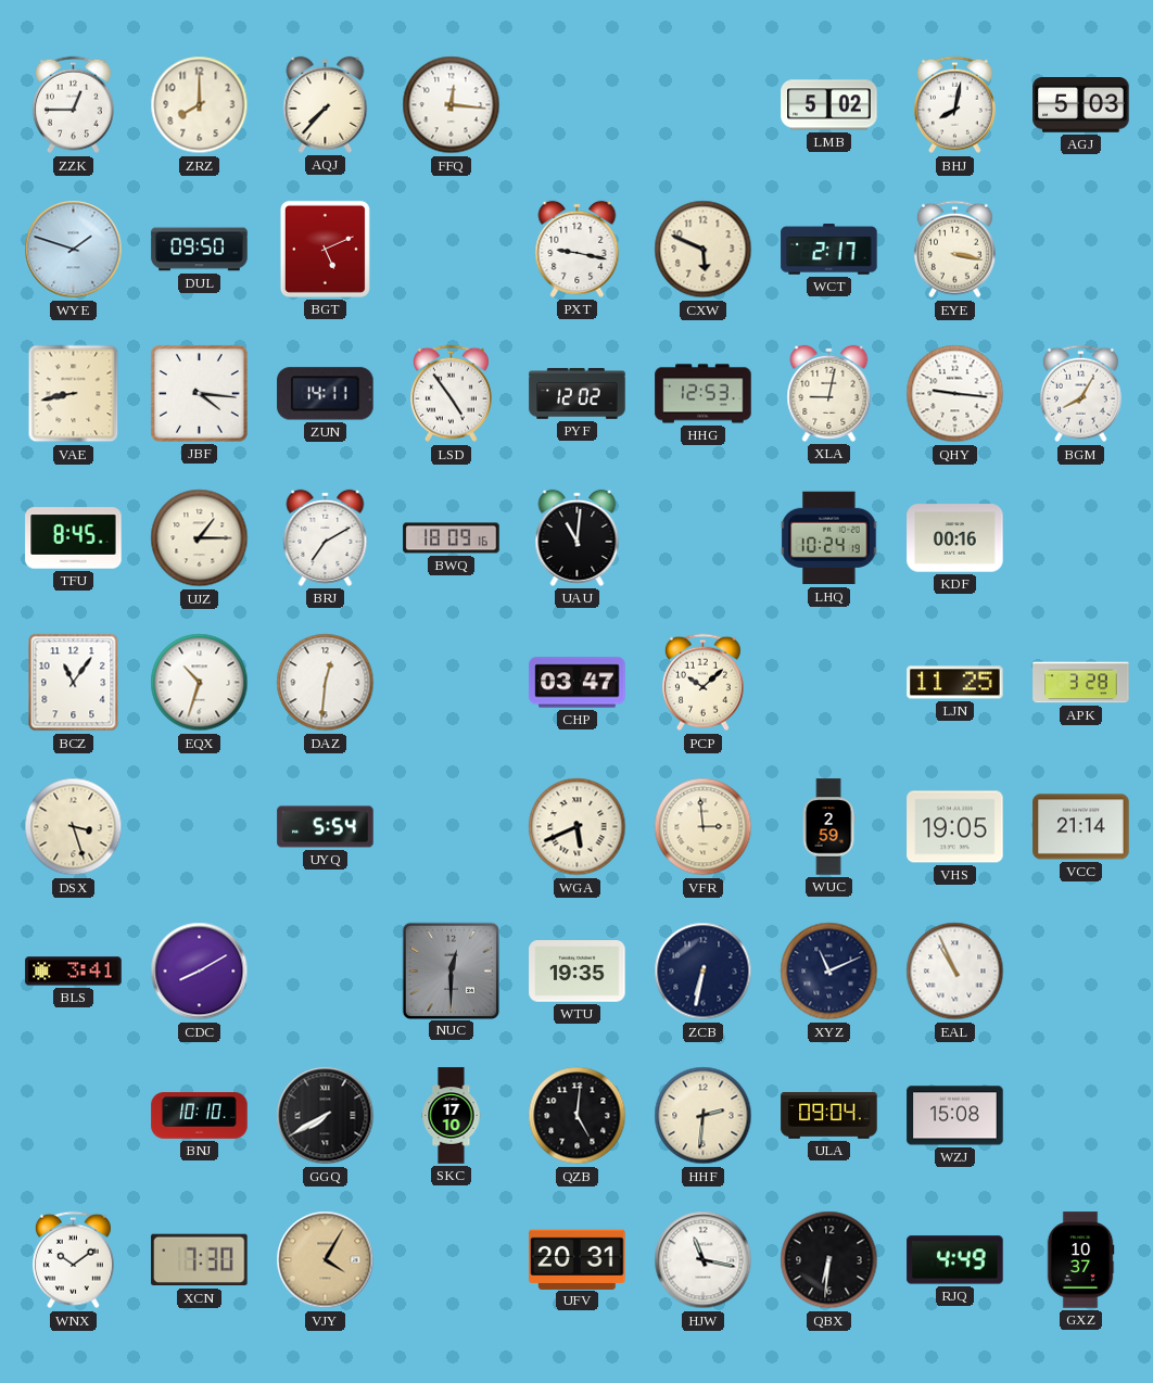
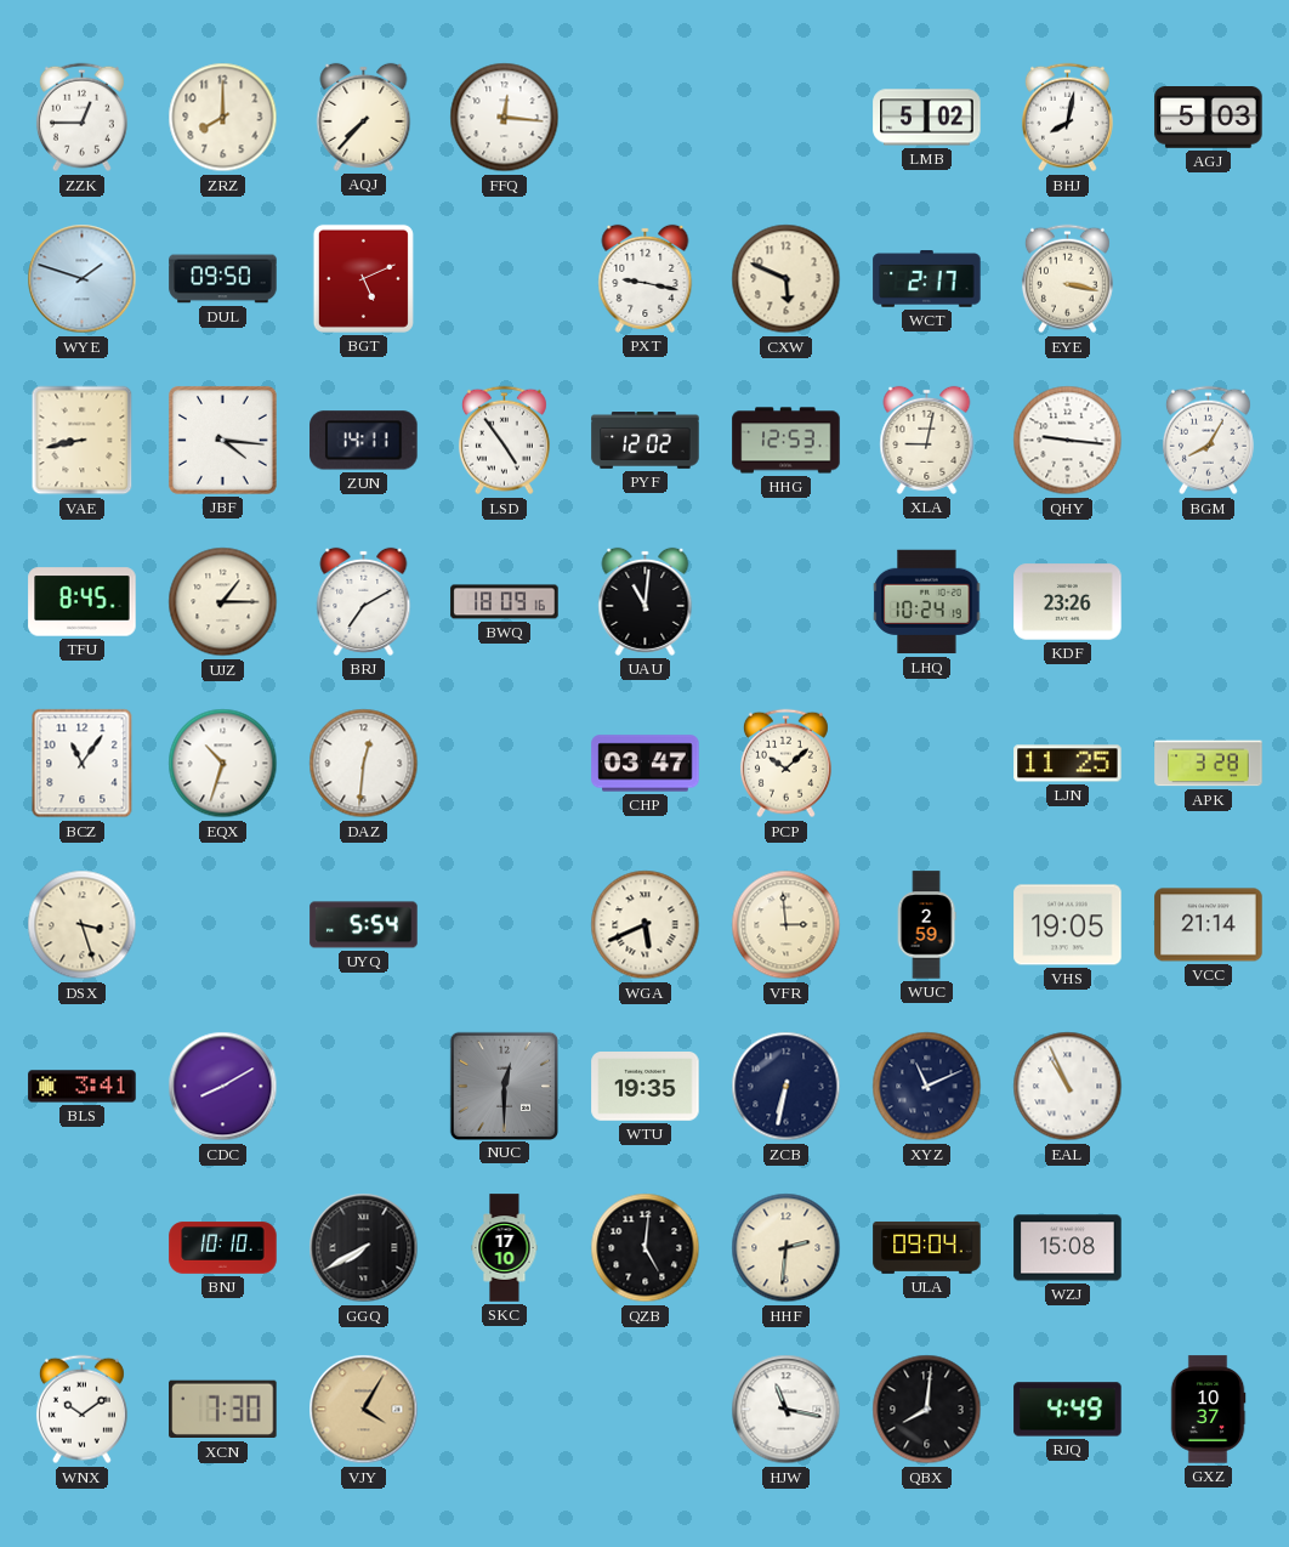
KDF: 00:16 -> 23:26 (1068, 602)
UFV: 20:31 -> none (578, 1259)
QBX: 6:31 -> 8:01 (927, 1410)
